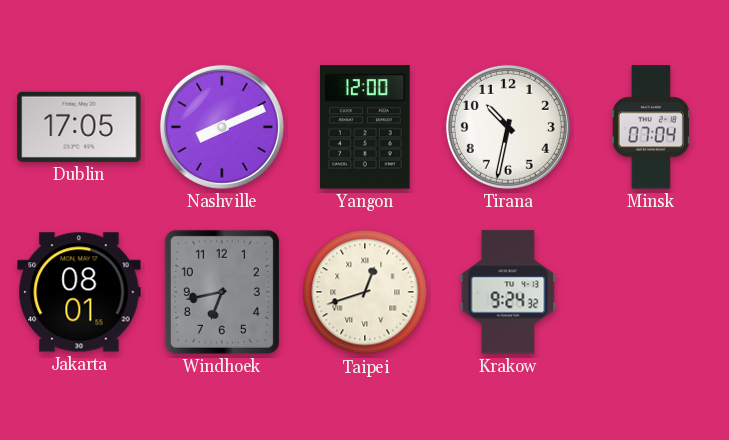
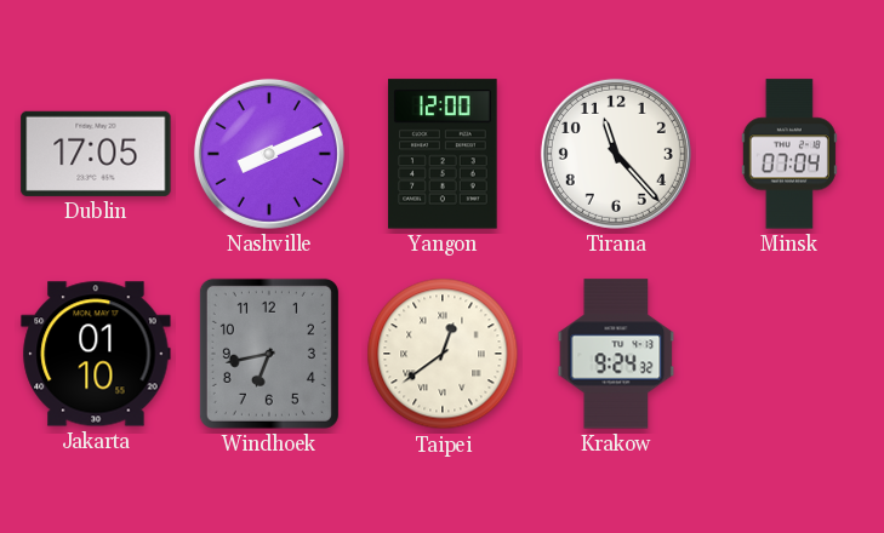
Tirana: 10:32 -> 11:23 (616, 154)
Jakarta: 08:01 -> 01:10 (96, 354)
Taipei: 12:42 -> 12:39 (443, 354)
